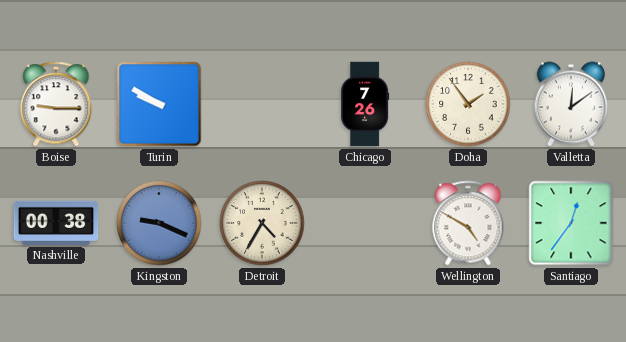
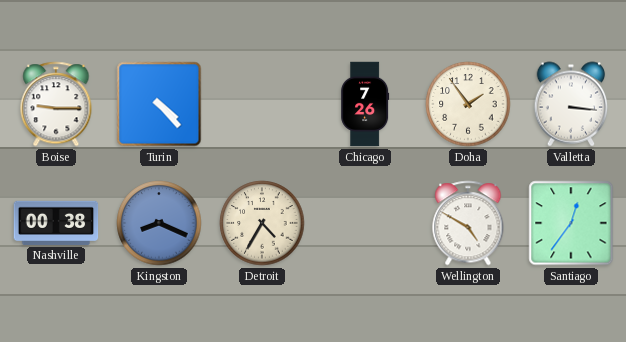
Turin: 9:50 -> 4:23 (159, 104)
Valletta: 12:09 -> 3:16 (571, 104)
Kingston: 9:19 -> 8:19 (159, 223)
